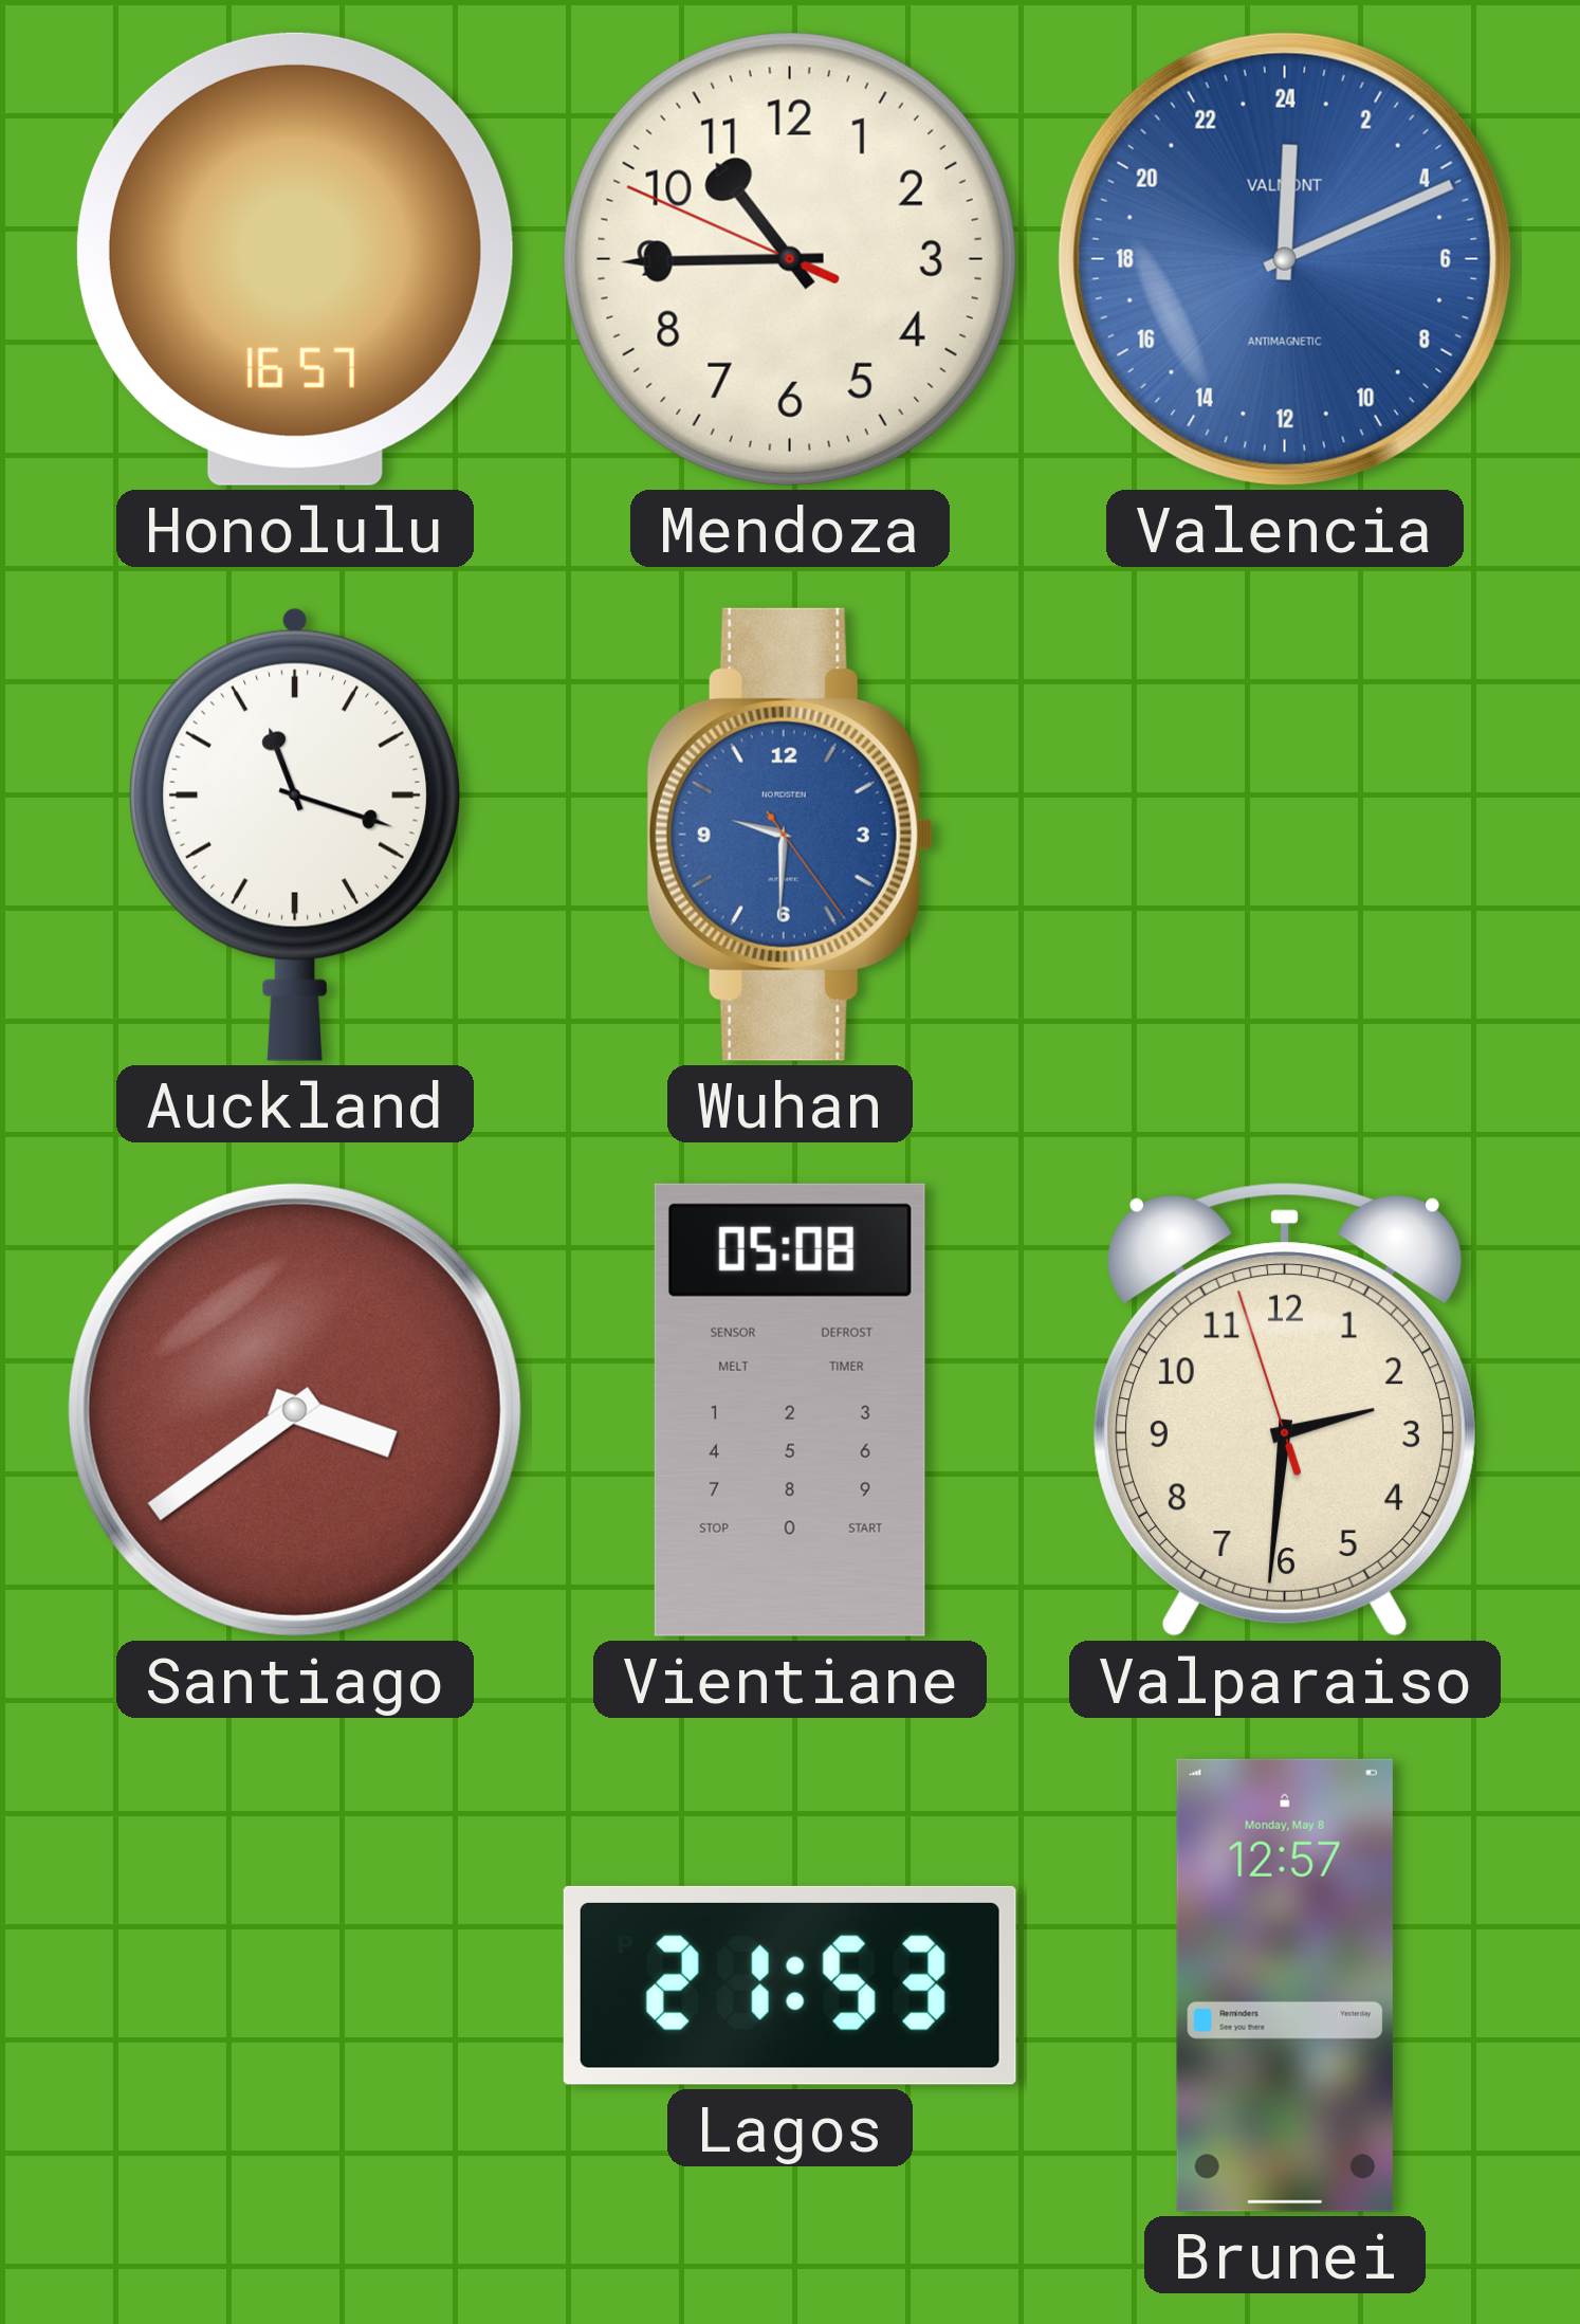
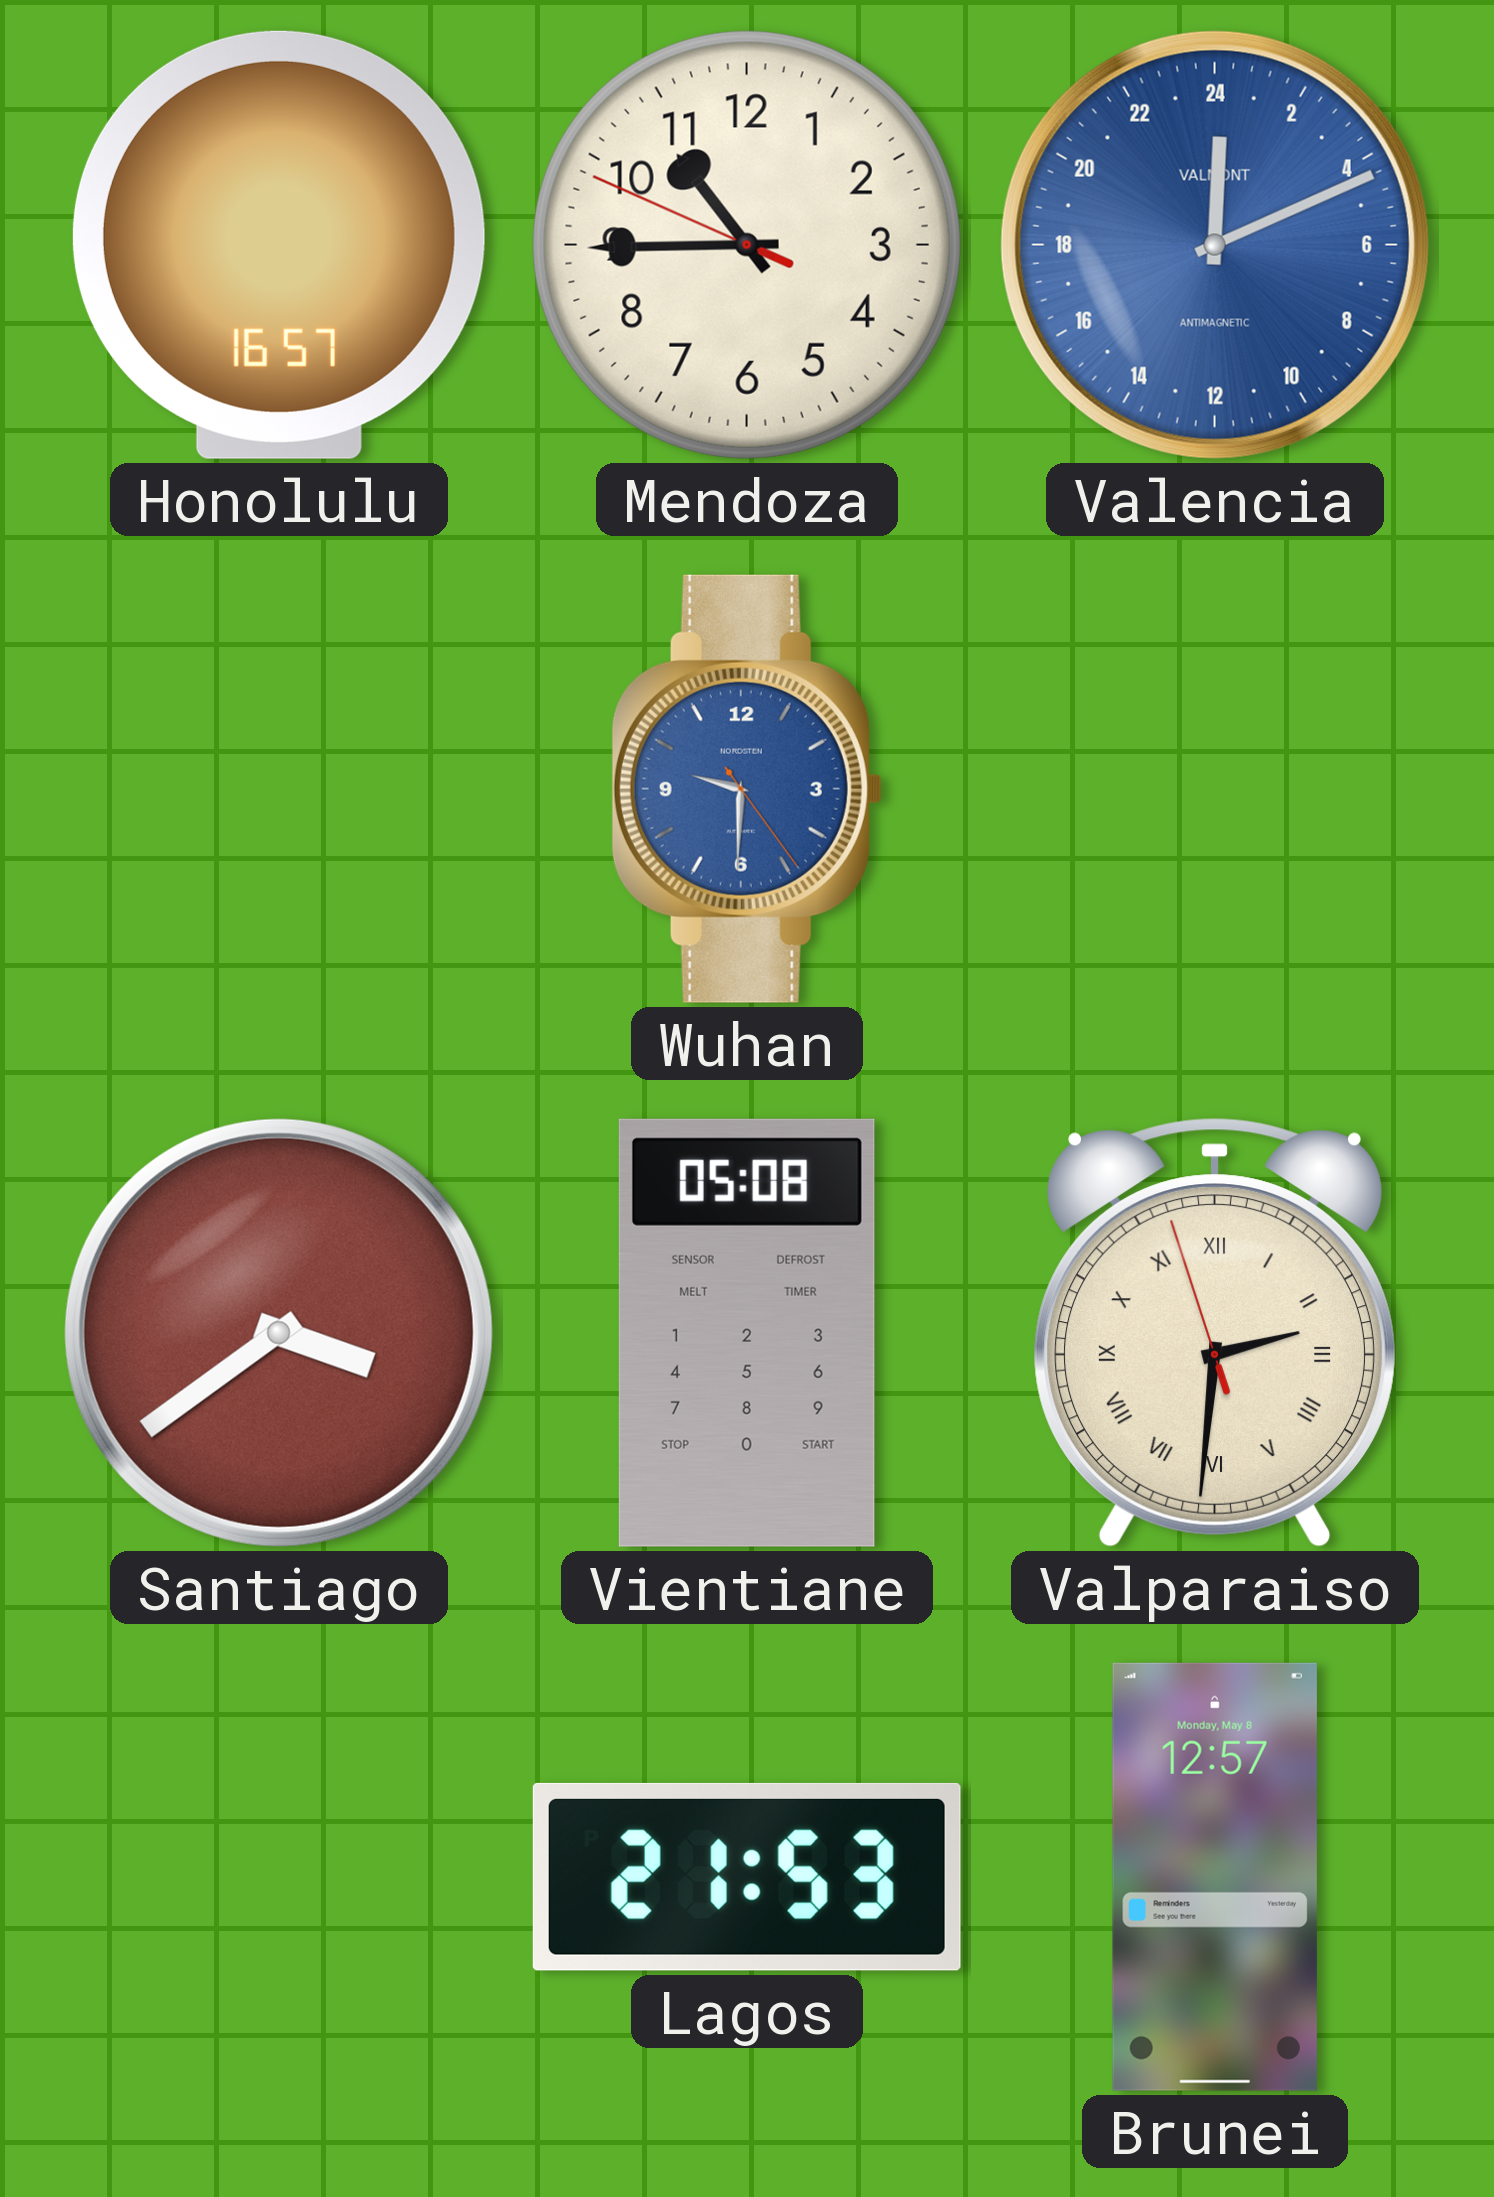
Auckland: 11:18 -> none (295, 835)
Valparaiso numerals: Arabic -> Roman (1215, 1333)
